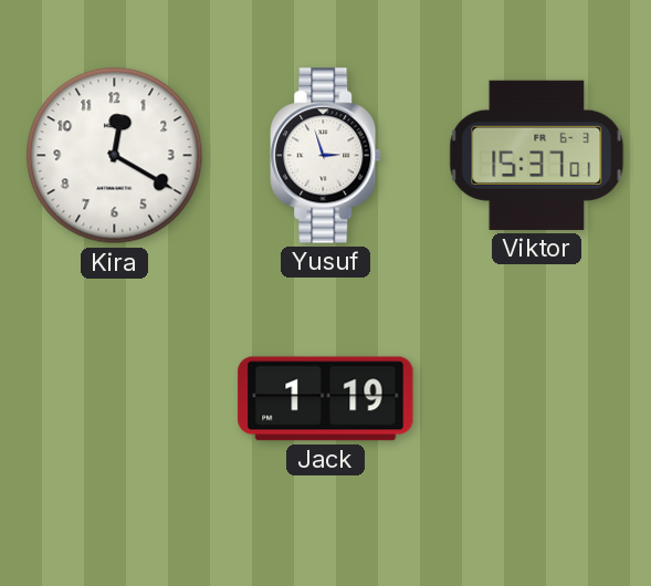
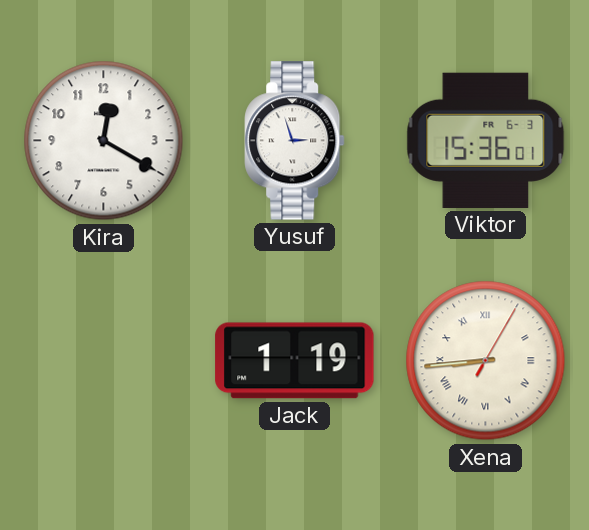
Viktor: 15:37 -> 15:36 (486, 140)
Xena: none -> 8:44 (486, 361)
